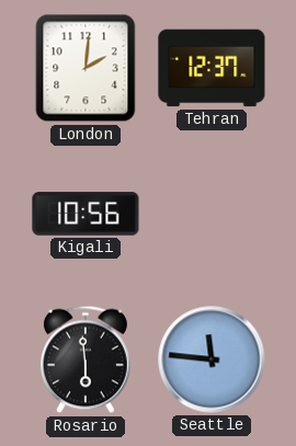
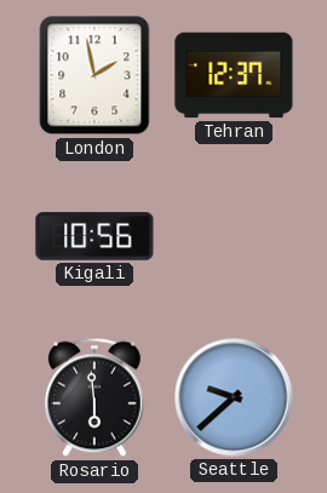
London: 2:01 -> 1:58 (94, 75)
Seattle: 11:46 -> 9:38 (234, 397)
